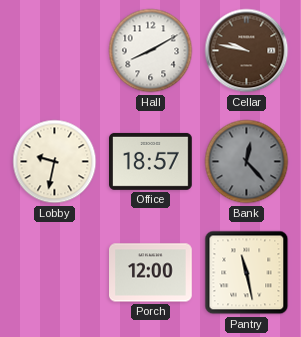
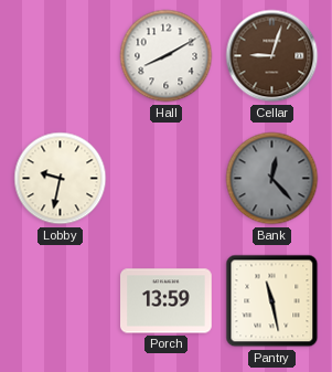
Cellar: 9:47 -> 9:03 (272, 56)
Office: 18:57 -> none (151, 161)
Porch: 12:00 -> 13:59 (167, 301)
